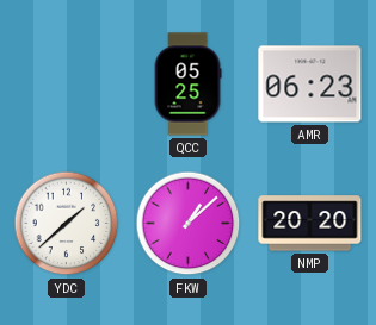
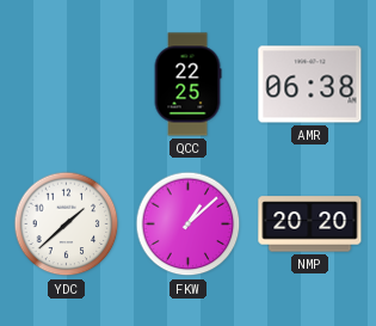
QCC: 05:25 -> 22:25 (187, 85)
AMR: 06:23 -> 06:38 (310, 85)
